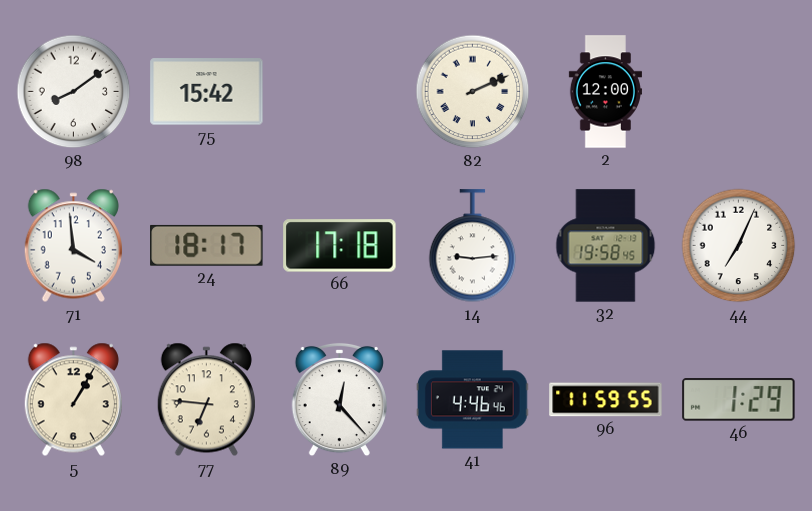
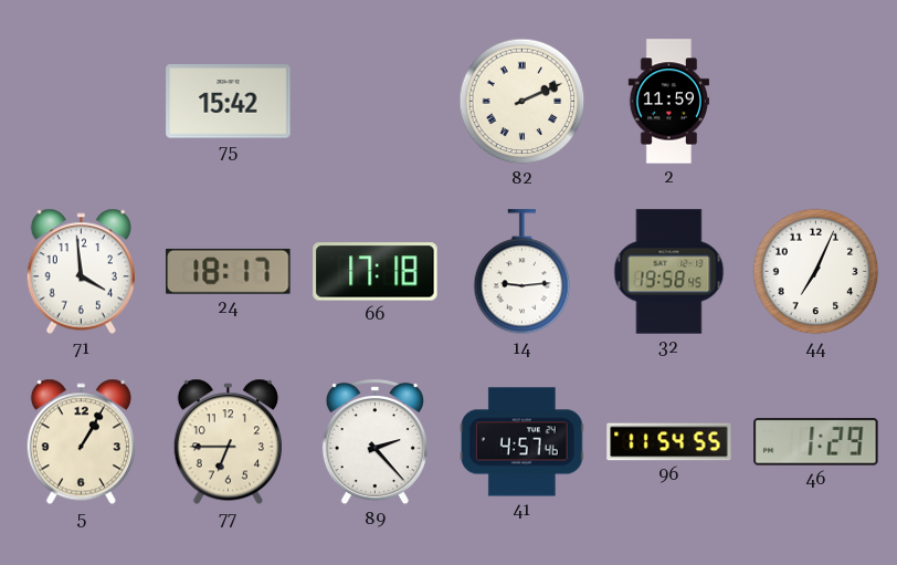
98: 8:09 -> none (74, 92)
2: 12:00 -> 11:59 (668, 102)
77: 6:46 -> 6:45 (228, 442)
89: 12:23 -> 2:23 (374, 442)
41: 4:46 -> 4:57 (521, 442)
96: 11:59 -> 11:54 (669, 442)
